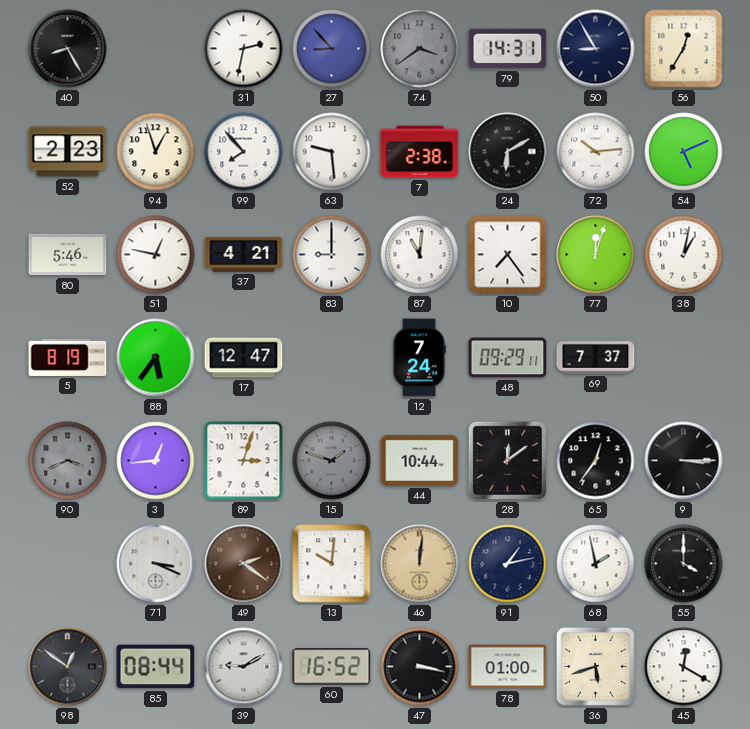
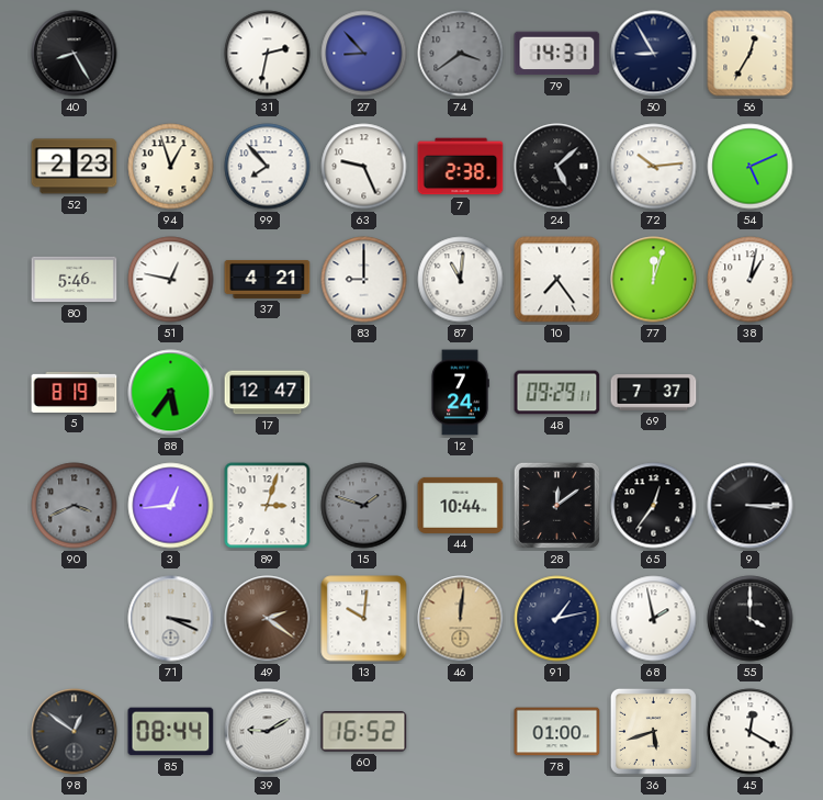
63: 9:29 -> 9:26 (364, 167)
24: 6:10 -> 5:08 (557, 167)
47: 3:17 -> none (420, 667)
